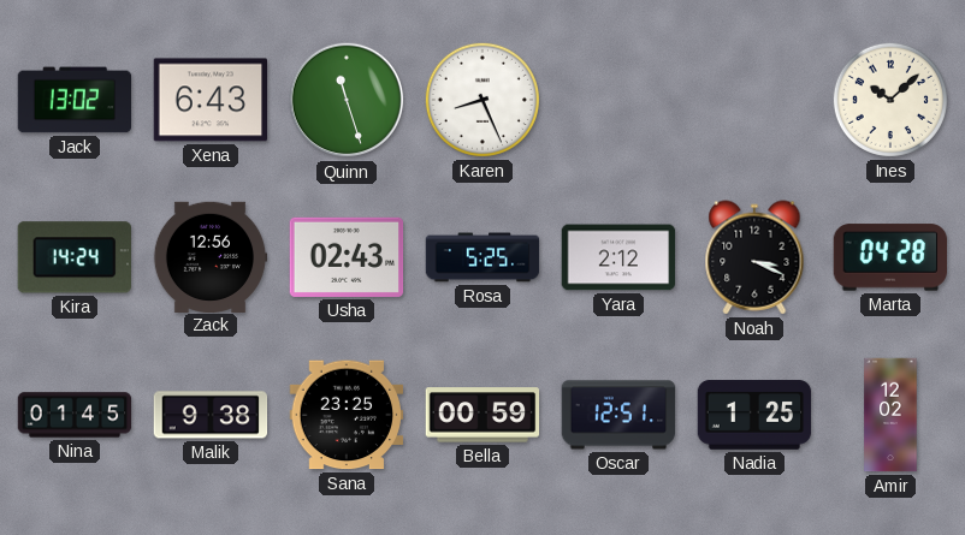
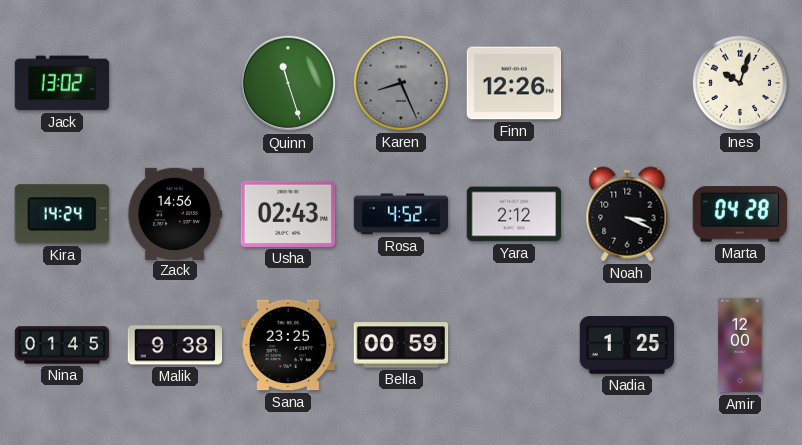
Xena: 6:43 -> none (211, 100)
Karen dial: white -> grey (401, 83)
Finn: none -> 12:26 (514, 83)
Ines: 10:08 -> 10:03 (740, 83)
Zack: 12:56 -> 14:56 (175, 213)
Rosa: 5:25 -> 4:52 (401, 214)
Oscar: 12:51 -> none (618, 415)
Amir: 12:02 -> 12:00 (740, 345)
